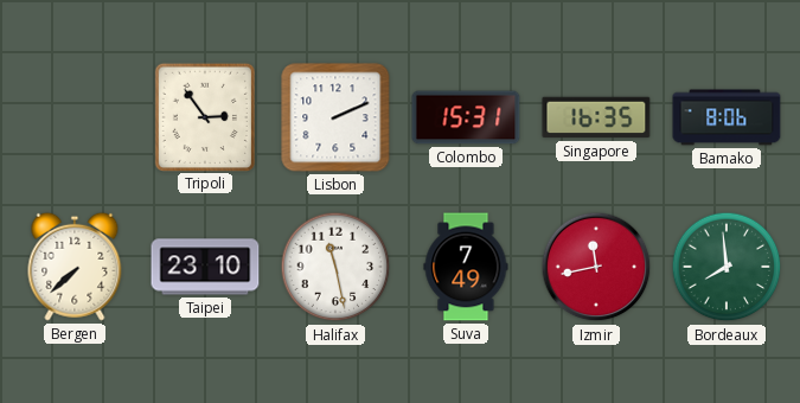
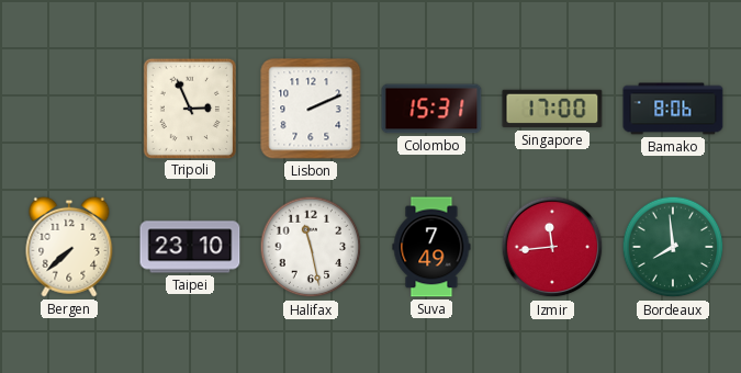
Tripoli: 2:54 -> 2:56 (189, 108)
Singapore: 16:35 -> 17:00 (552, 109)
Izmir: 11:43 -> 11:44 (552, 247)
